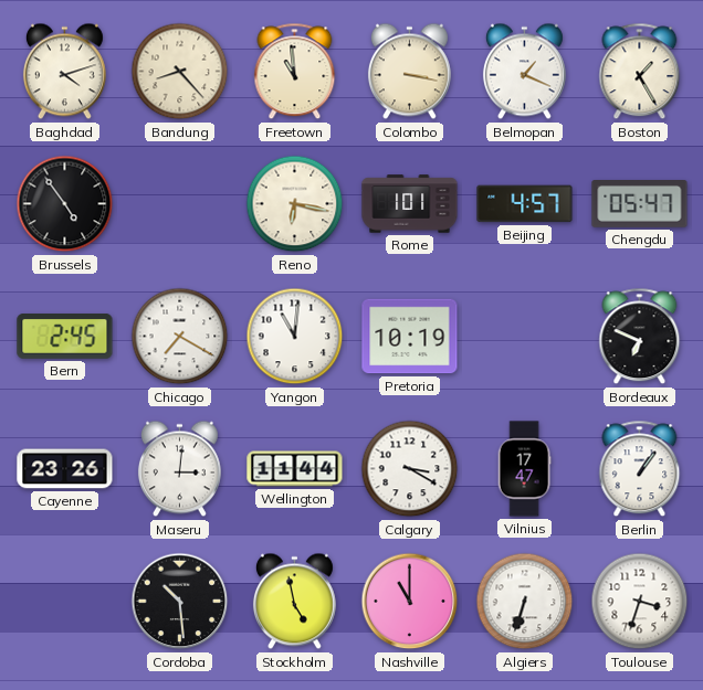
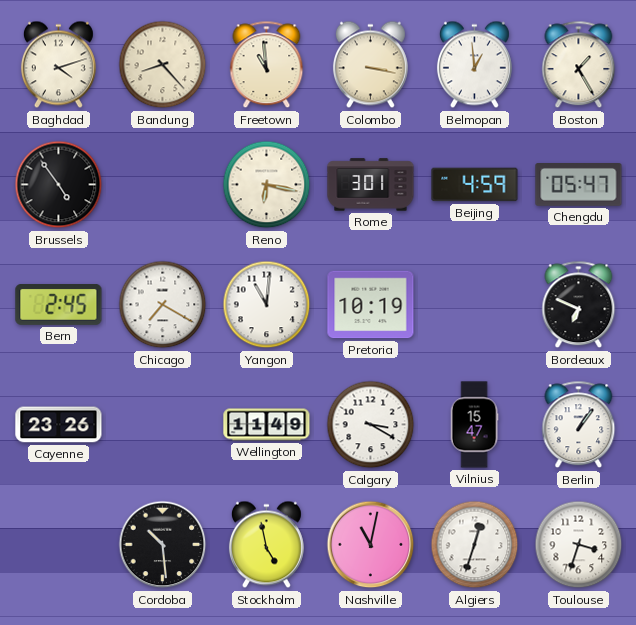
Belmopan: 1:19 -> 12:59 (474, 65)
Rome: 1:01 -> 3:01 (371, 185)
Beijing: 4:57 -> 4:59 (475, 185)
Maseru: 3:01 -> none (179, 469)
Wellington: 11:44 -> 11:49 (267, 425)
Vilnius: 17:47 -> 15:47 (474, 425)
Nashville: 11:00 -> 11:02 (371, 545)
Algiers: 6:33 -> 12:33 (475, 545)
